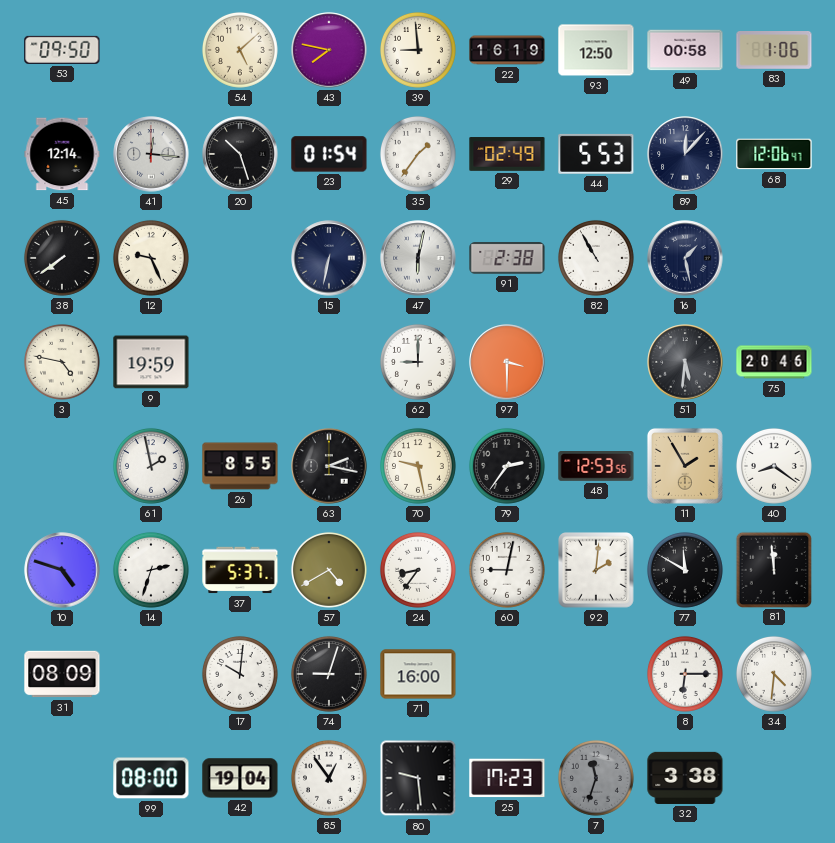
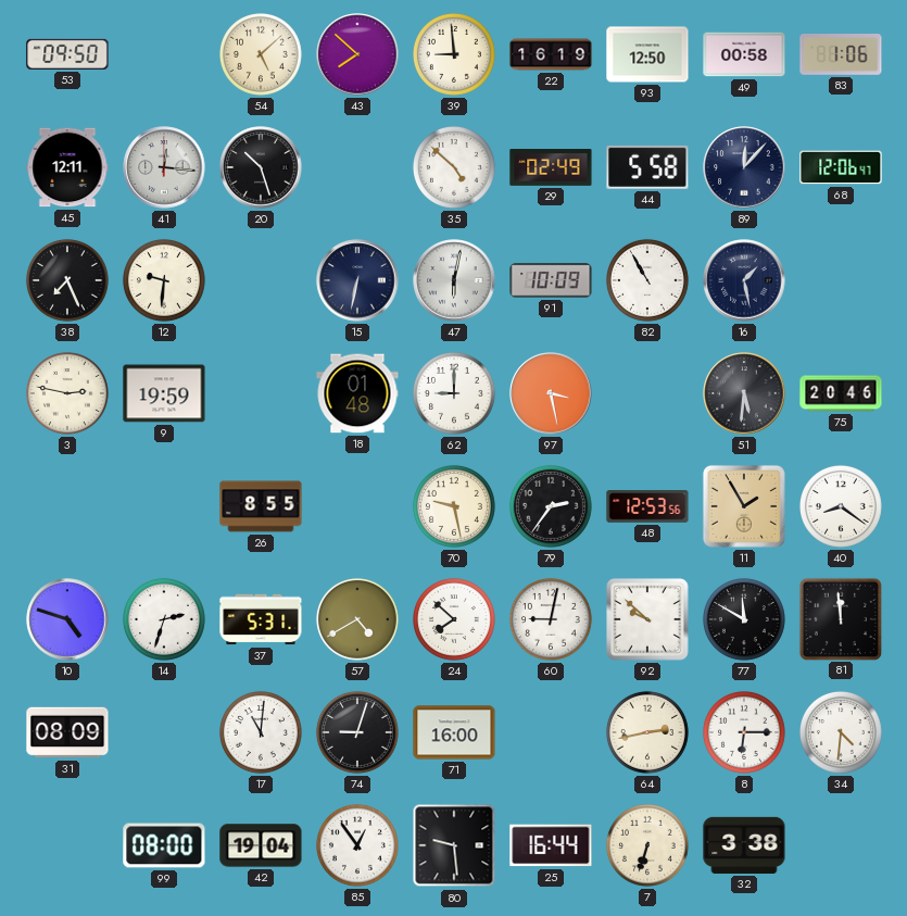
43: 7:47 -> 7:52 (357, 54)
45: 12:14 -> 12:11 (67, 167)
23: 01:54 -> none (329, 154)
35: 1:36 -> 4:52 (454, 167)
44: 5:53 -> 5:58 (647, 167)
38: 7:39 -> 7:26 (67, 280)
12: 9:26 -> 9:31 (164, 280)
91: 2:38 -> 10:09 (551, 280)
3: 4:47 -> 2:47 (67, 393)
18: none -> 01:48 (357, 393)
97: 3:30 -> 3:28 (551, 393)
61: 1:58 -> none (151, 466)
63: 2:17 -> none (329, 466)
37: 5:37 -> 5:31 (261, 619)
24: 8:36 -> 7:52 (454, 619)
92: 2:01 -> 9:52 (648, 620)
17: 10:01 -> 11:01 (261, 732)
64: none -> 2:43 (647, 732)
25: 17:23 -> 16:44 (551, 845)
7: 11:33 -> 6:33 (647, 845)
7 dial: grey -> cream (647, 845)
